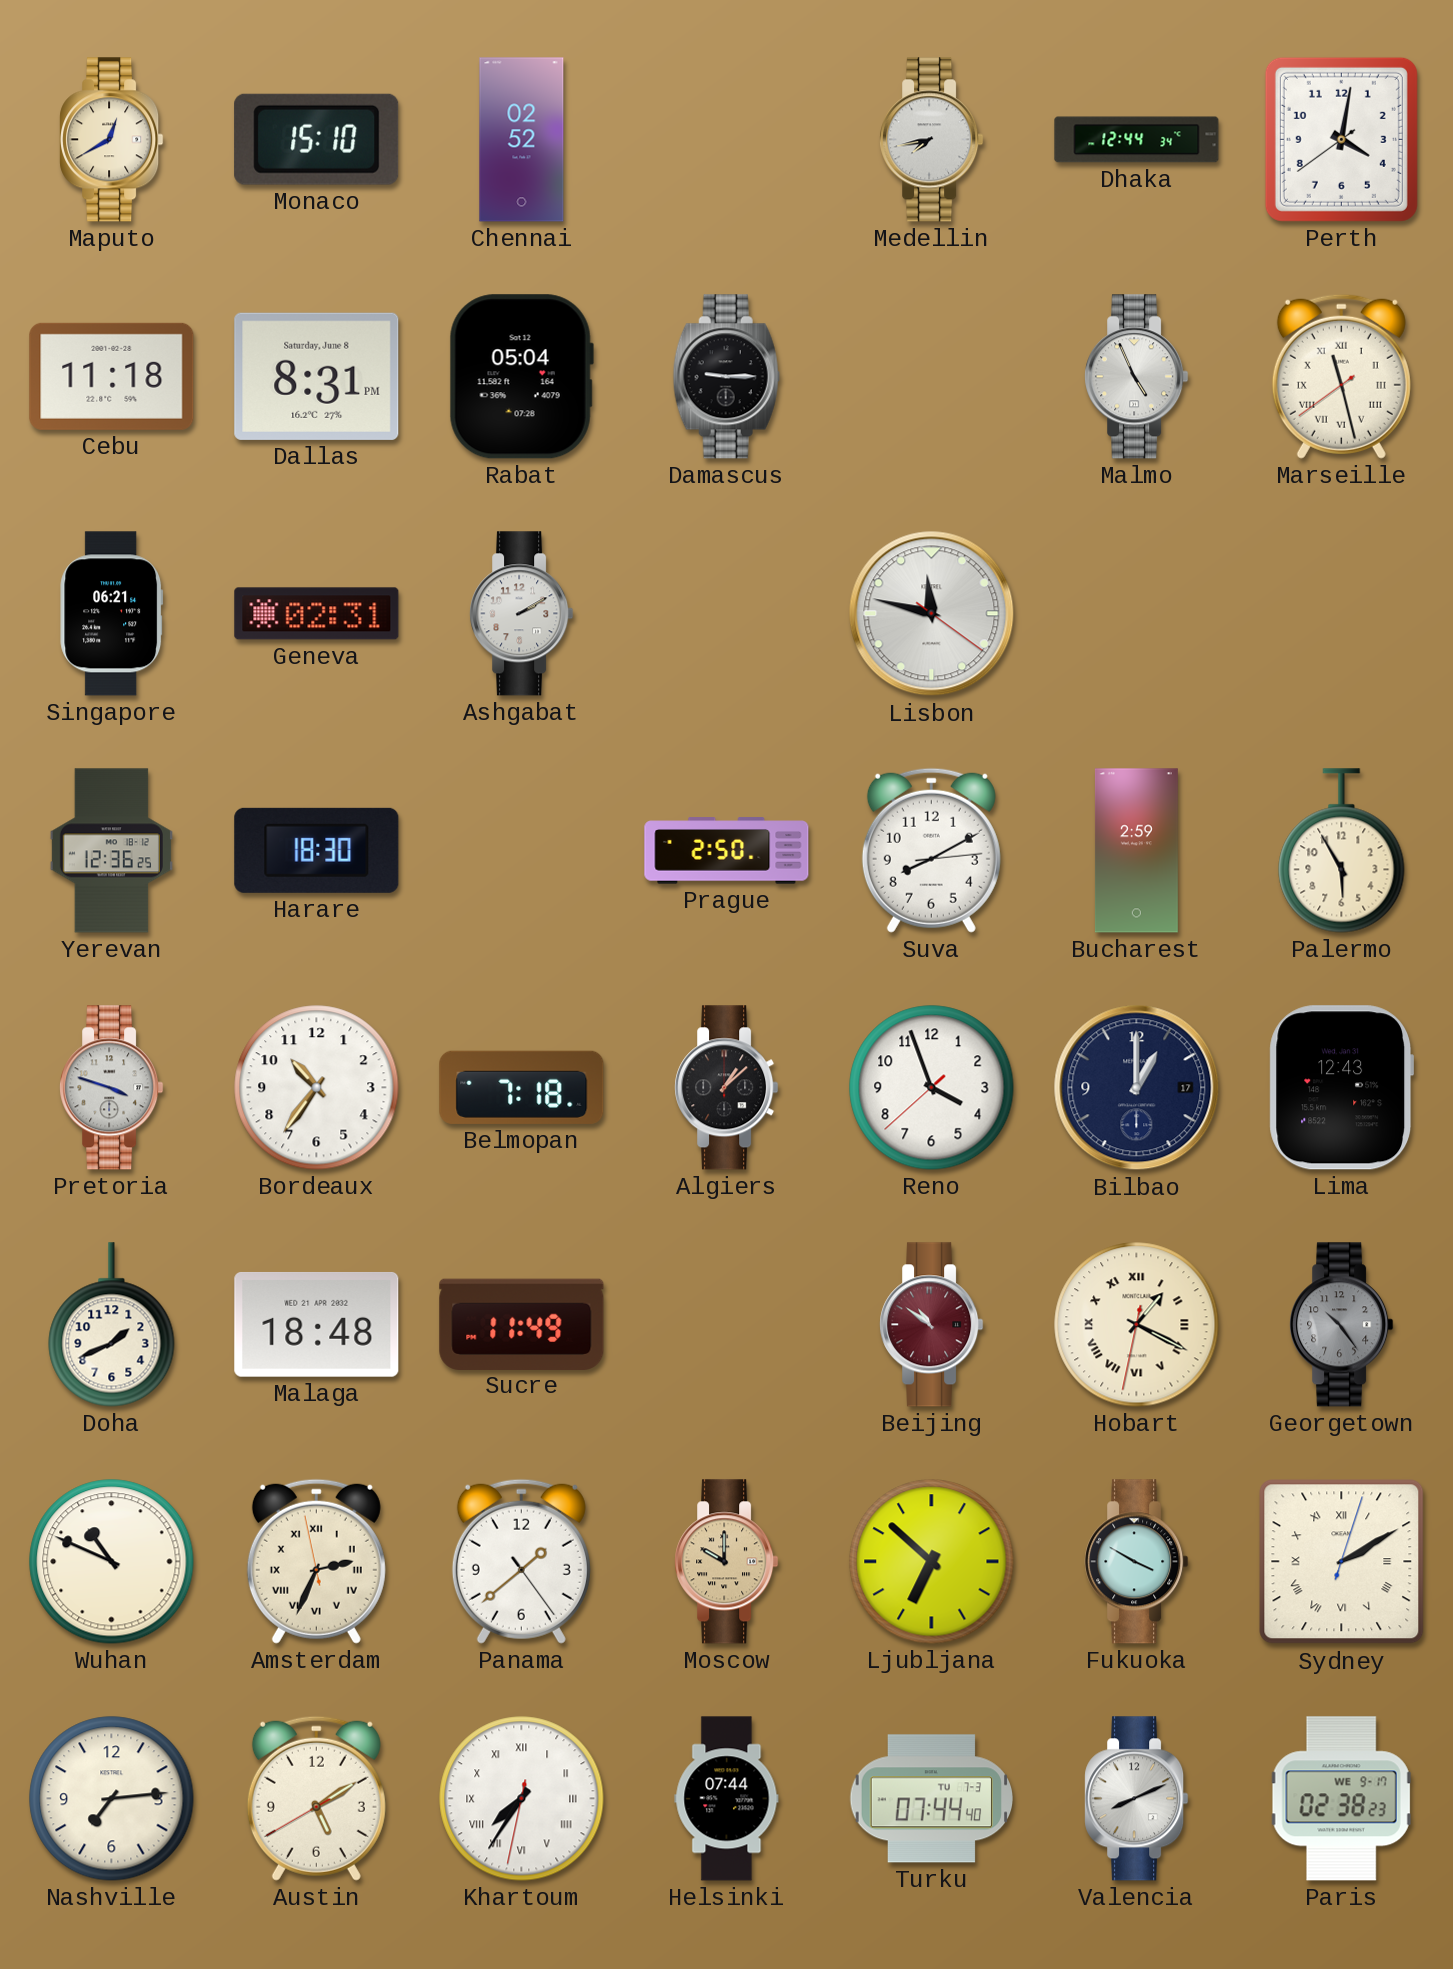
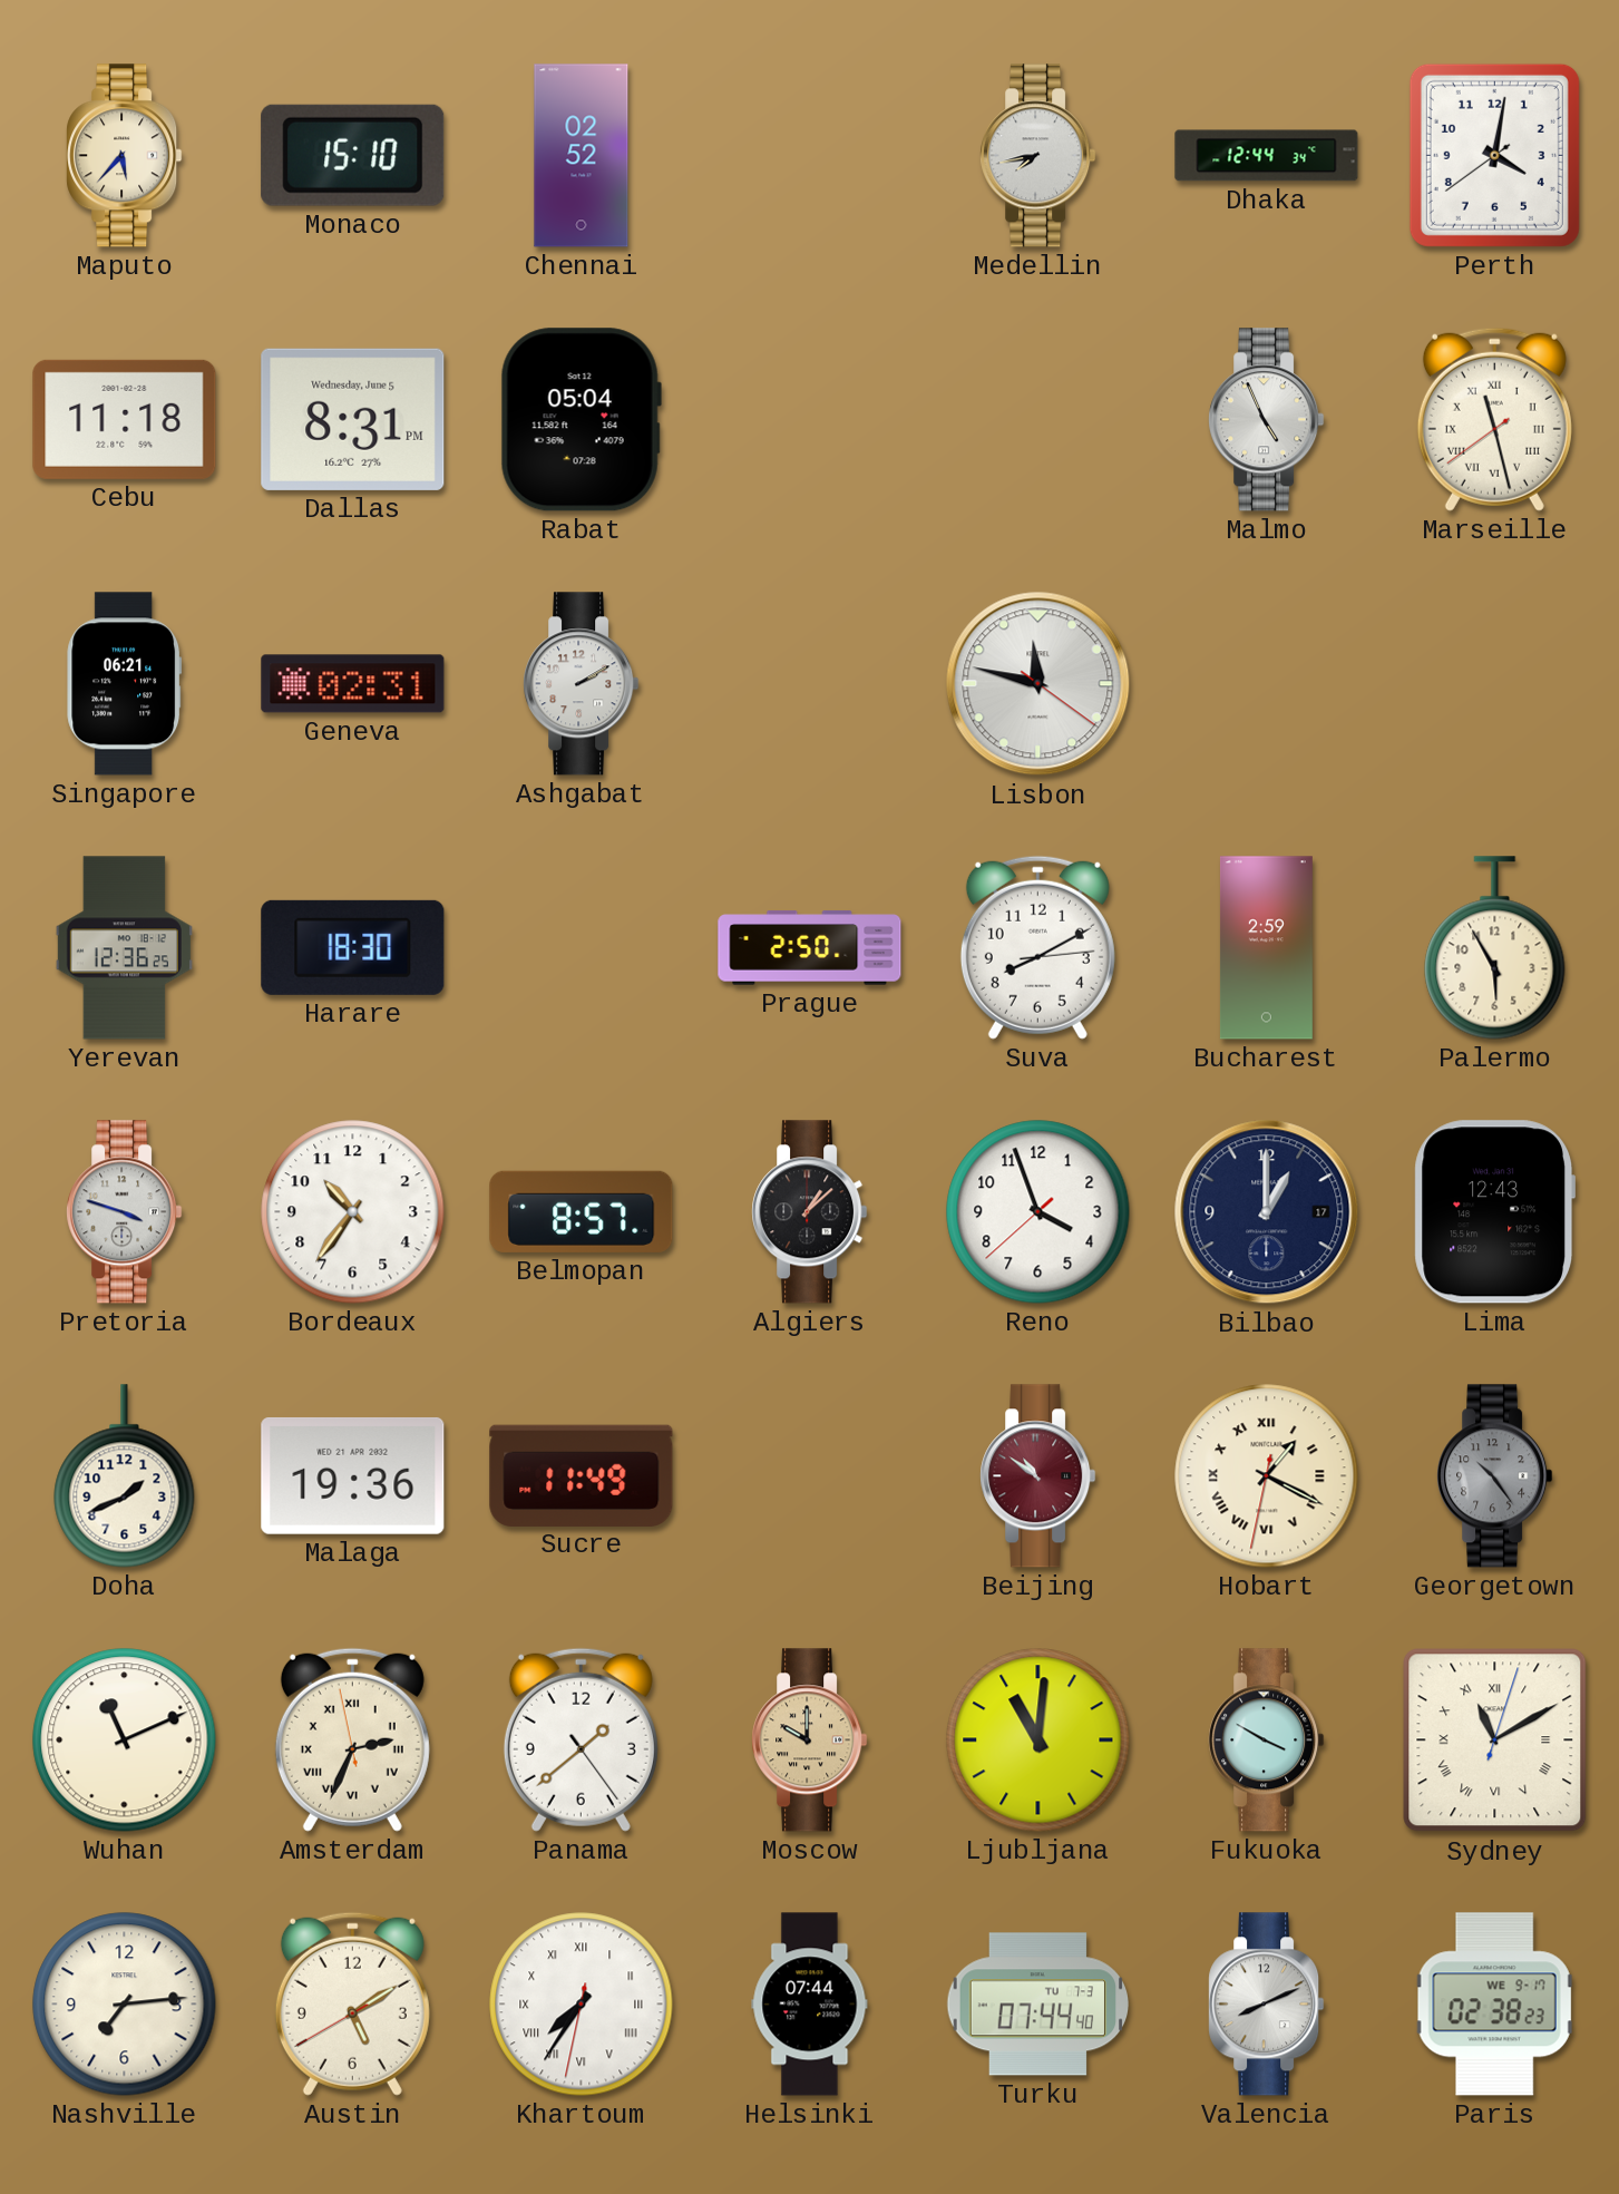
Maputo: 12:40 -> 5:37 (125, 156)
Dallas date: Saturday, June 8 -> Wednesday, June 5 (353, 419)
Damascus: 9:15 -> none (726, 377)
Belmopan: 7:18 -> 8:57 (582, 1211)
Malaga: 18:48 -> 19:36 (353, 1475)
Wuhan: 10:49 -> 11:11 (125, 1740)
Ljubljana: 6:52 -> 11:01 (1038, 1740)
Sydney: 2:10 -> 11:10 (1495, 1740)
